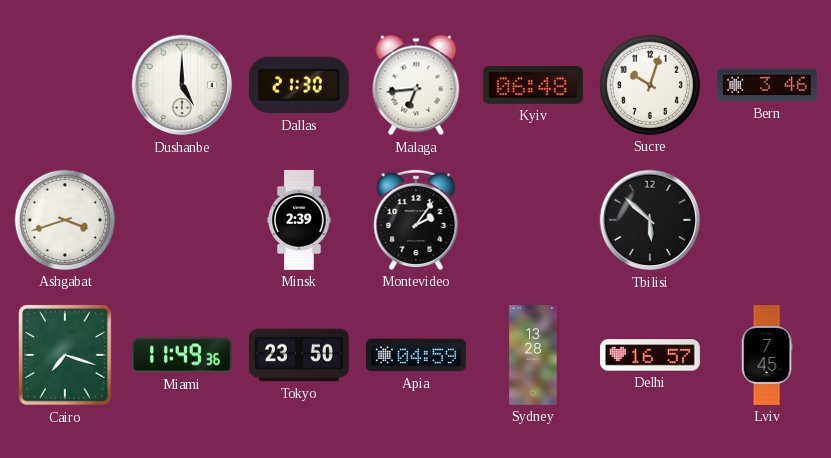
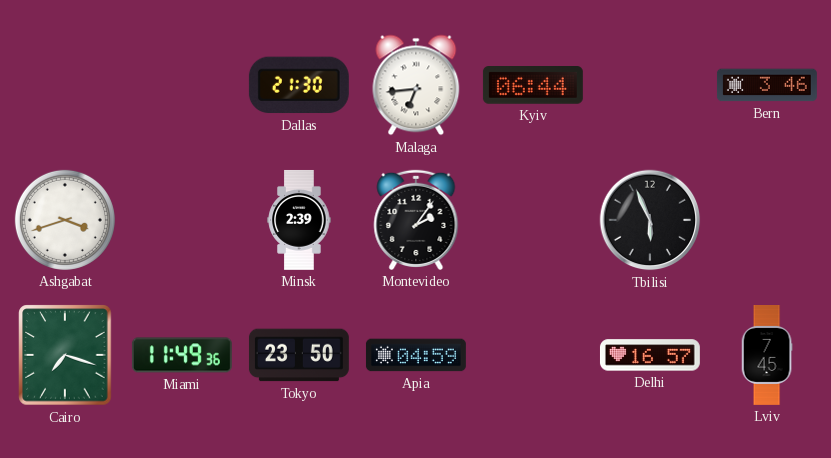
Dushanbe: 5:00 -> none (182, 85)
Kyiv: 06:48 -> 06:44 (533, 86)
Sucre: 10:03 -> none (650, 85)
Tbilisi: 5:52 -> 5:56 (650, 220)
Sydney: 13:28 -> none (533, 356)
